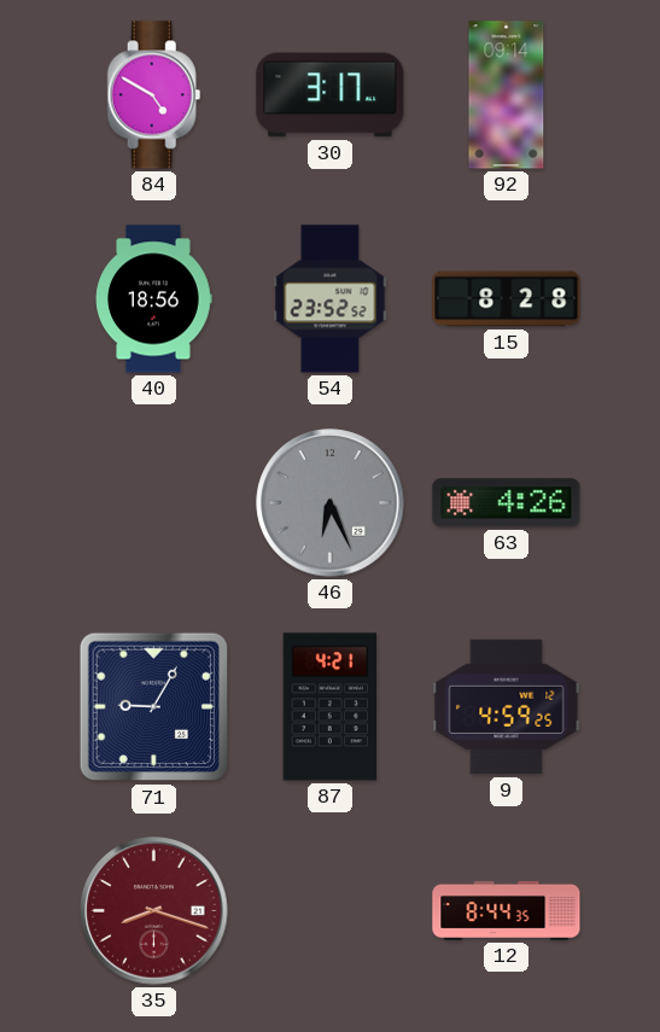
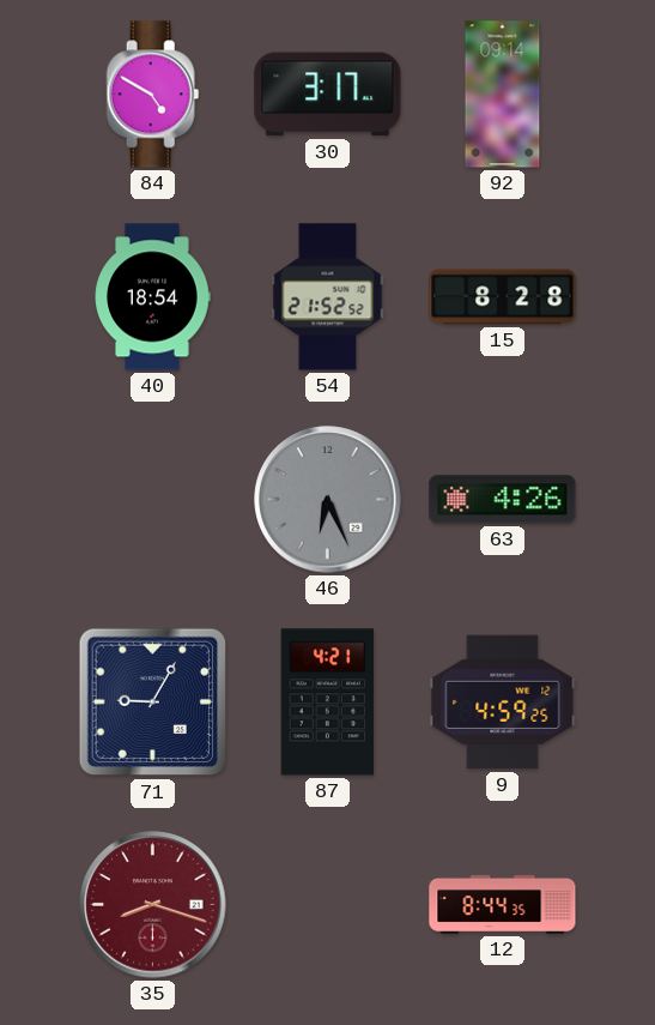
40: 18:56 -> 18:54 (152, 297)
54: 23:52 -> 21:52 (328, 297)
